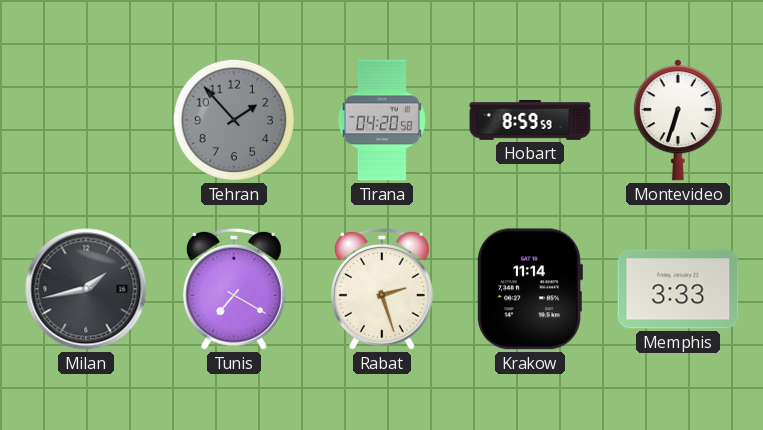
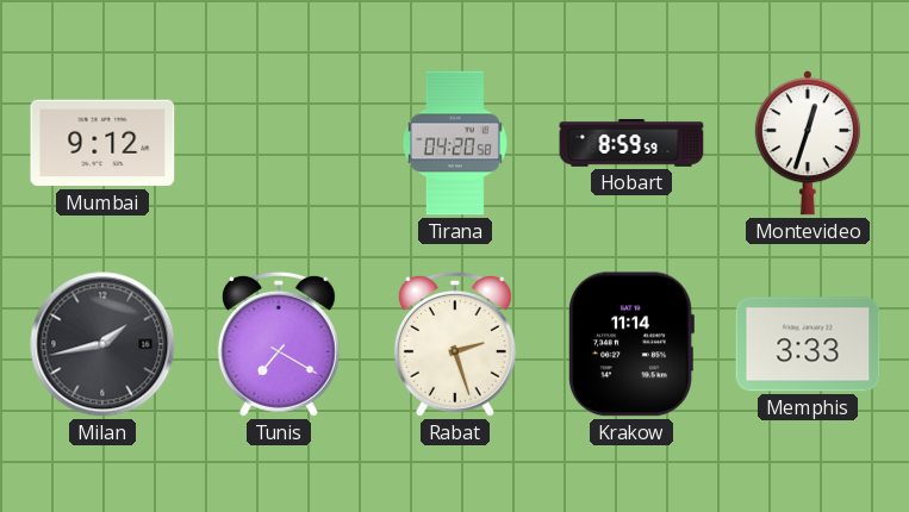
Mumbai: none -> 9:12 (102, 143)
Tehran: 1:53 -> none (234, 120)
Montevideo: 6:33 -> 12:33 (808, 143)
